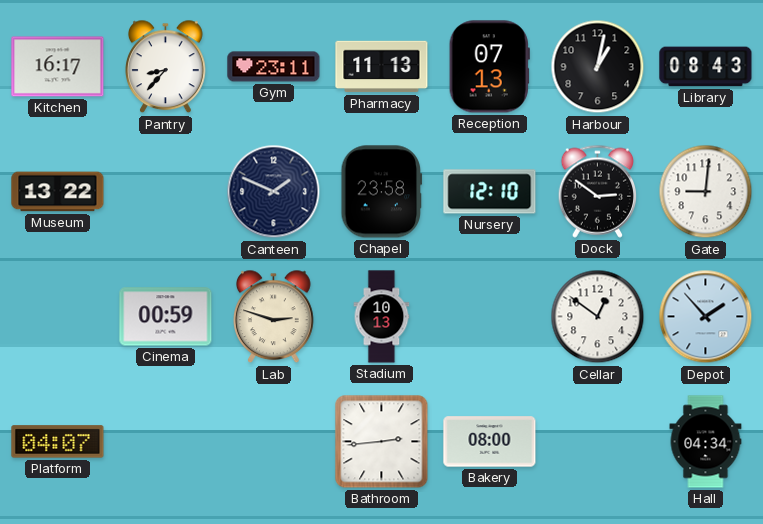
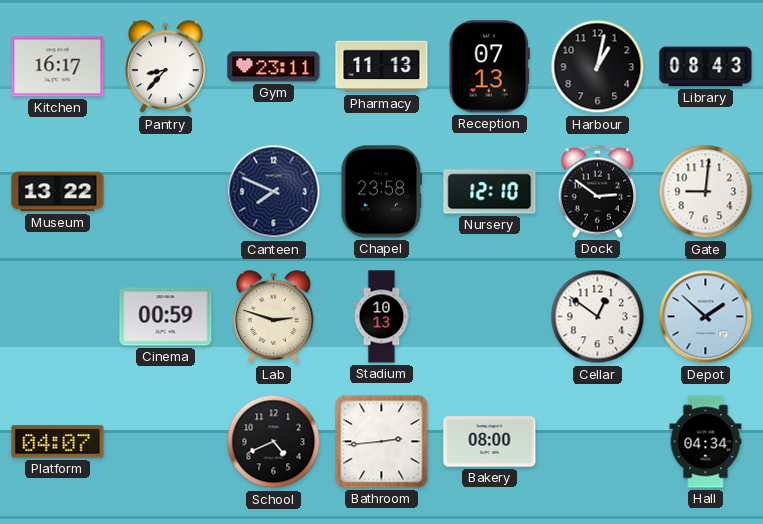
Canteen: 1:49 -> 7:49 (274, 192)
Depot: 1:53 -> 1:52 (706, 317)
School: none -> 4:41 (274, 442)
